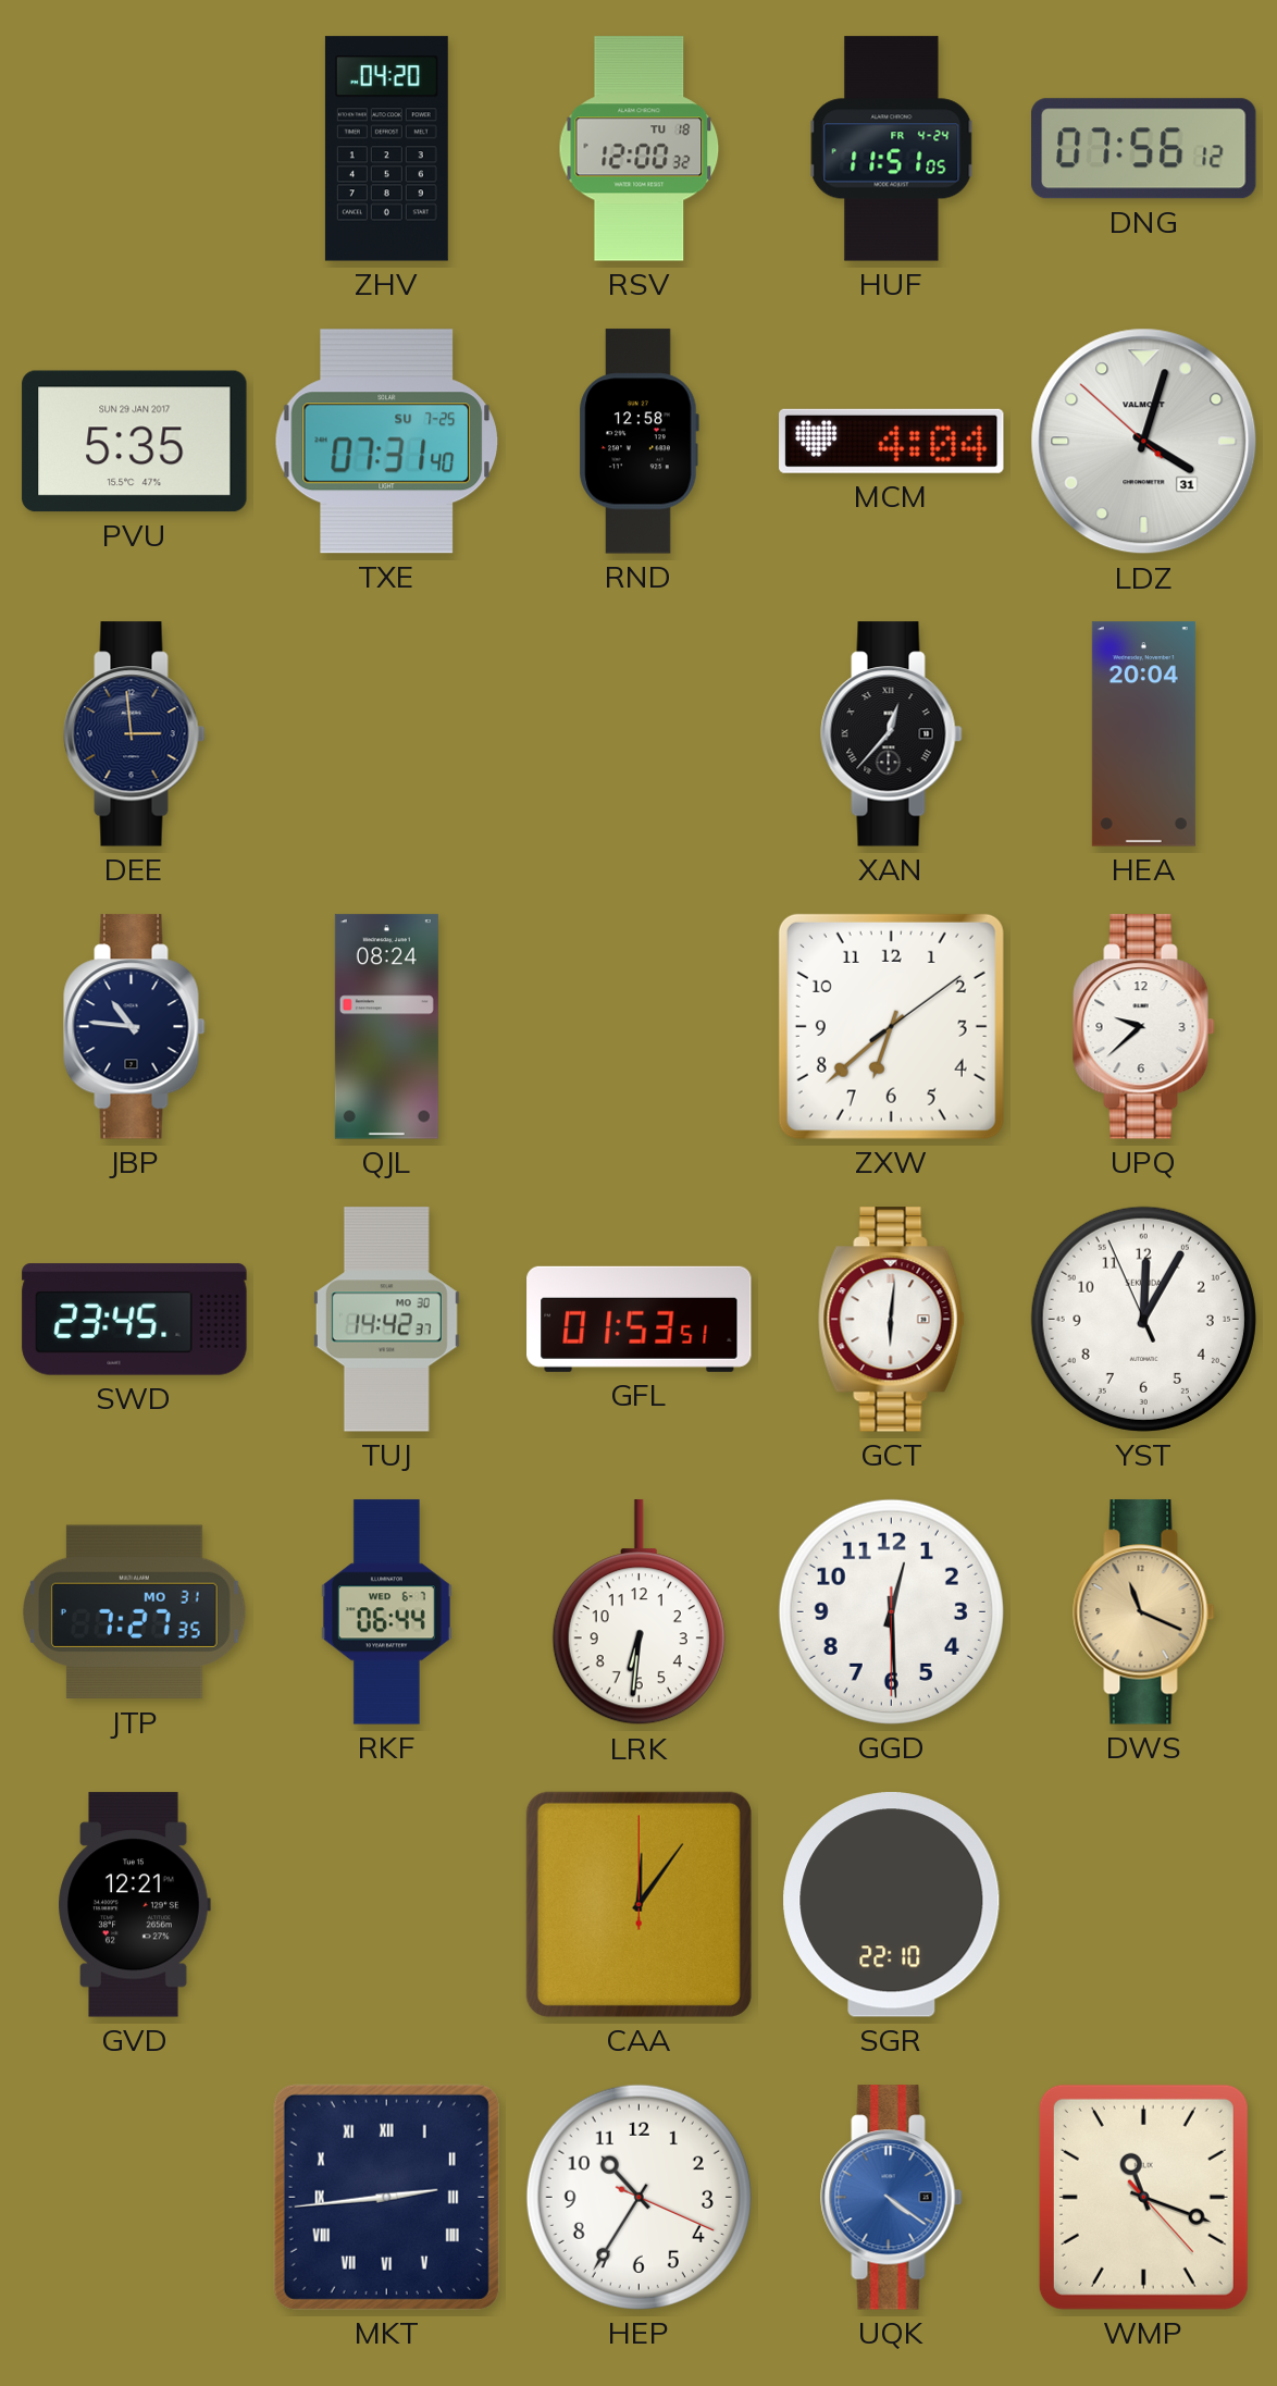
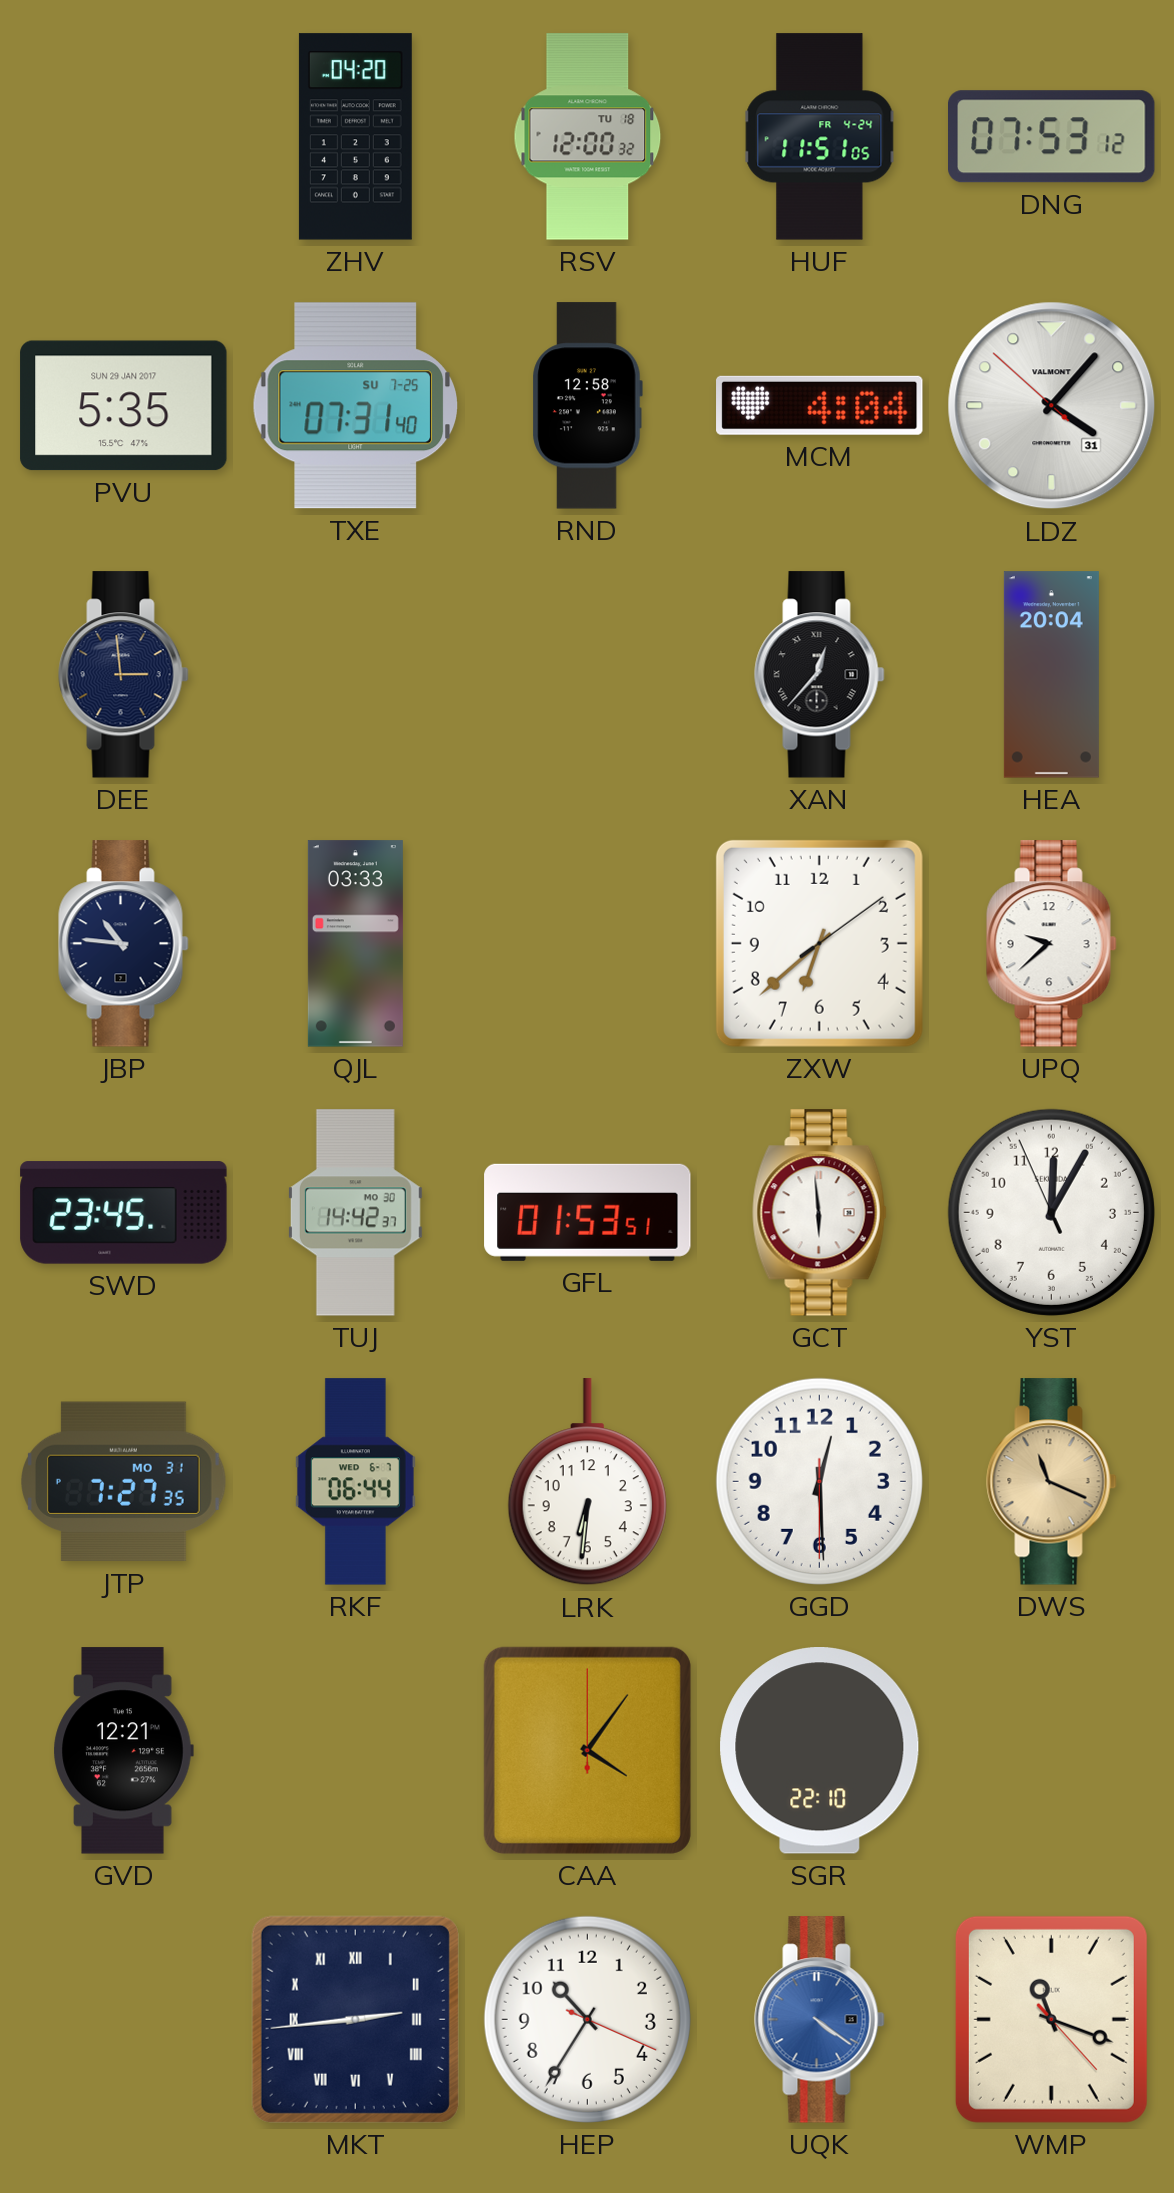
DNG: 07:56 -> 07:53 (1052, 137)
LDZ: 4:02 -> 4:06 (1052, 406)
QJL: 08:24 -> 03:33 (355, 944)
GCT: 6:01 -> 5:59 (820, 1213)
CAA: 12:06 -> 4:06 (587, 1750)
